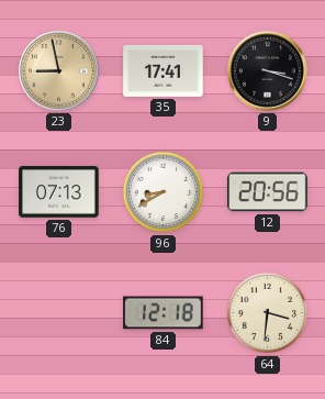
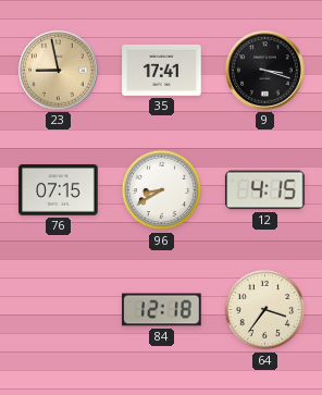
76: 07:13 -> 07:15 (59, 190)
12: 20:56 -> 4:15 (265, 190)
64: 3:31 -> 3:36 (265, 310)
